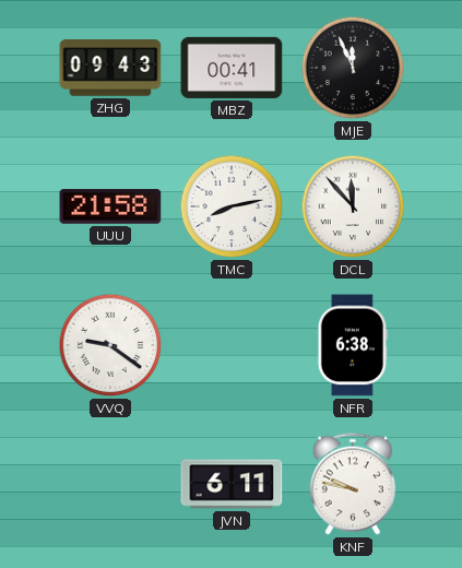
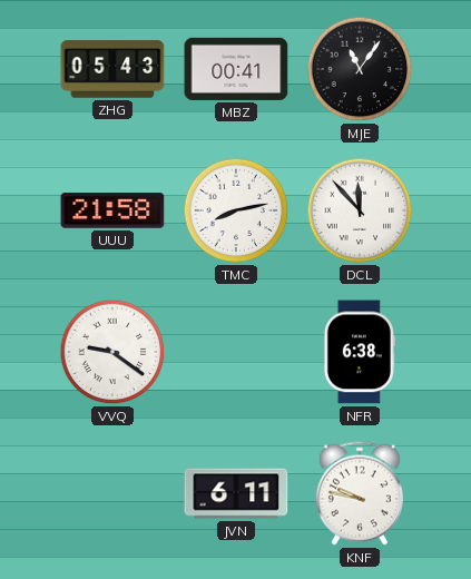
ZHG: 09:43 -> 05:43 (112, 69)
MJE: 11:56 -> 11:06 (360, 69)
